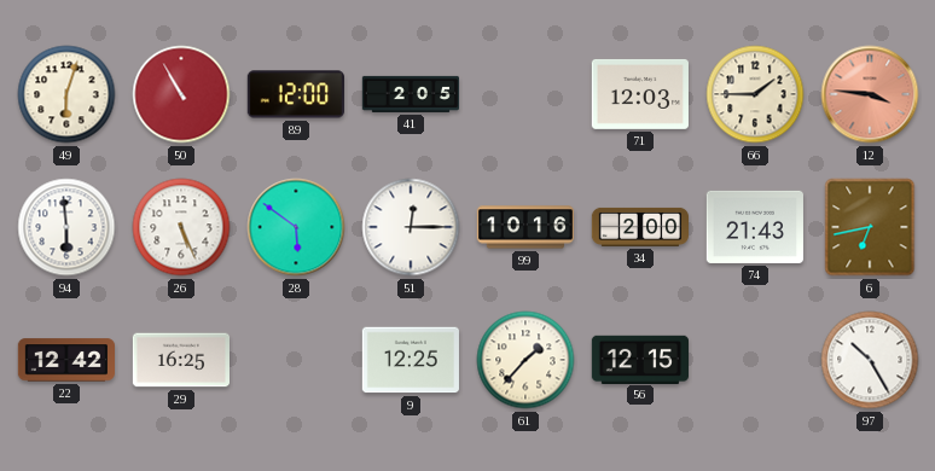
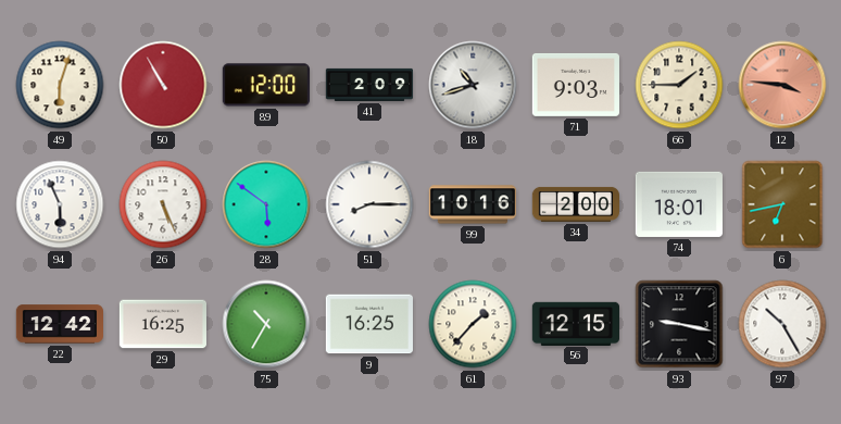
41: 2:05 -> 2:09 (368, 85)
18: none -> 10:42 (473, 85)
71: 12:03 -> 9:03 (576, 85)
94: 5:59 -> 5:56 (60, 204)
51: 12:15 -> 8:15 (369, 204)
74: 21:43 -> 18:01 (678, 204)
75: none -> 10:35 (266, 324)
9: 12:25 -> 16:25 (369, 324)
93: none -> 9:17 (679, 324)
